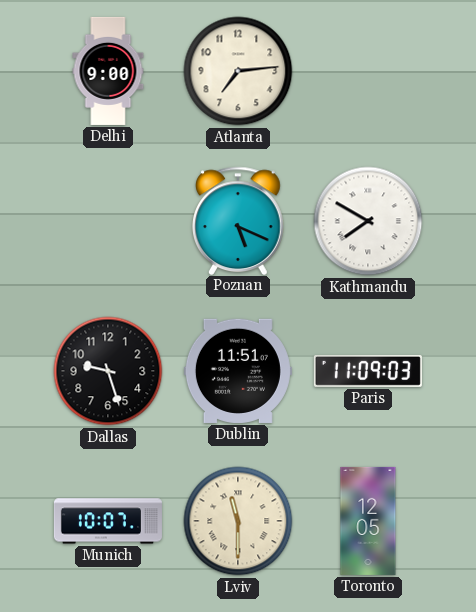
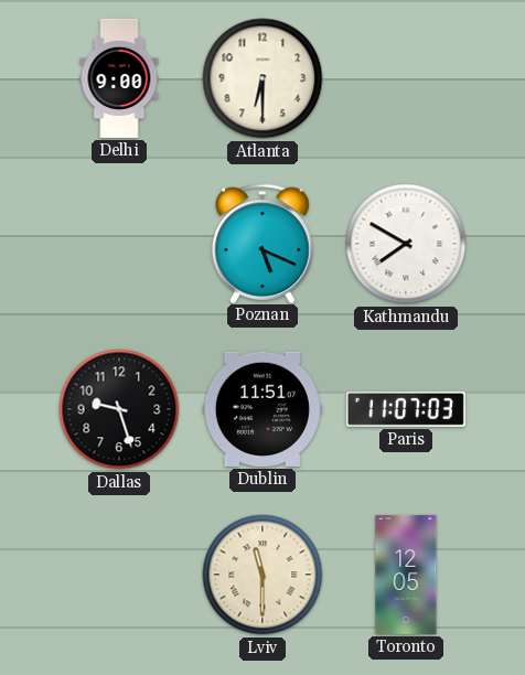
Atlanta: 7:14 -> 6:30 (262, 78)
Paris: 11:09 -> 11:07 (406, 409)
Munich: 10:07 -> none (108, 521)
